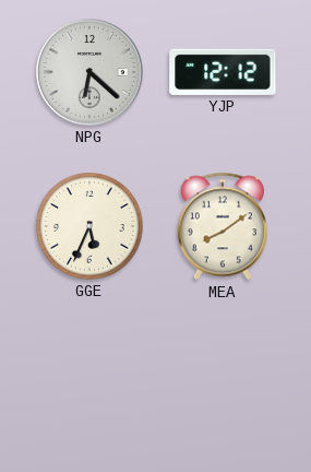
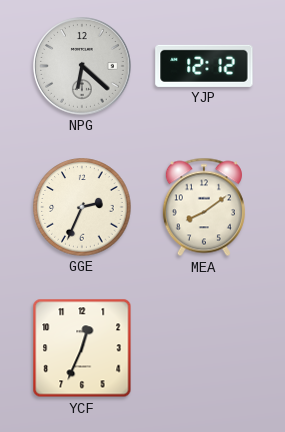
GGE: 5:34 -> 2:34 (82, 207)
YCF: none -> 12:34 (82, 348)
